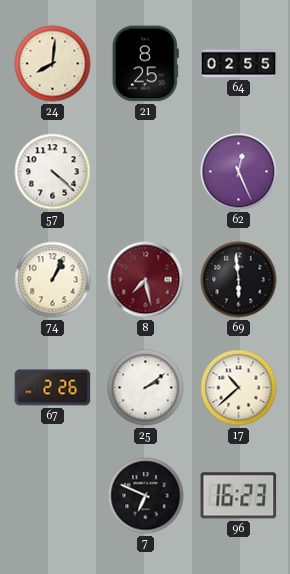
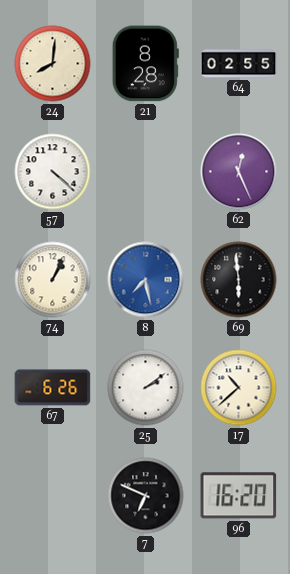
21: 8:25 -> 8:28 (145, 64)
8 dial: burgundy -> blue (146, 280)
67: 2:26 -> 6:26 (53, 388)
96: 16:23 -> 16:20 (239, 496)
